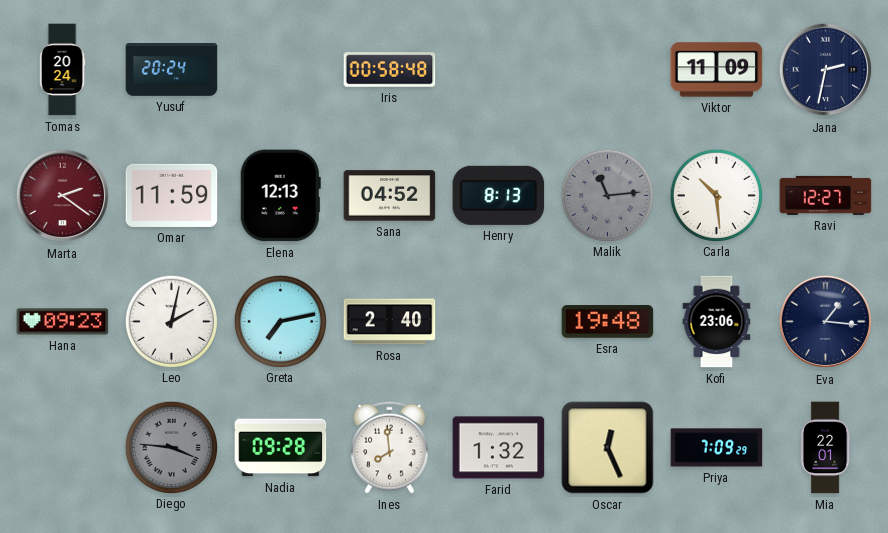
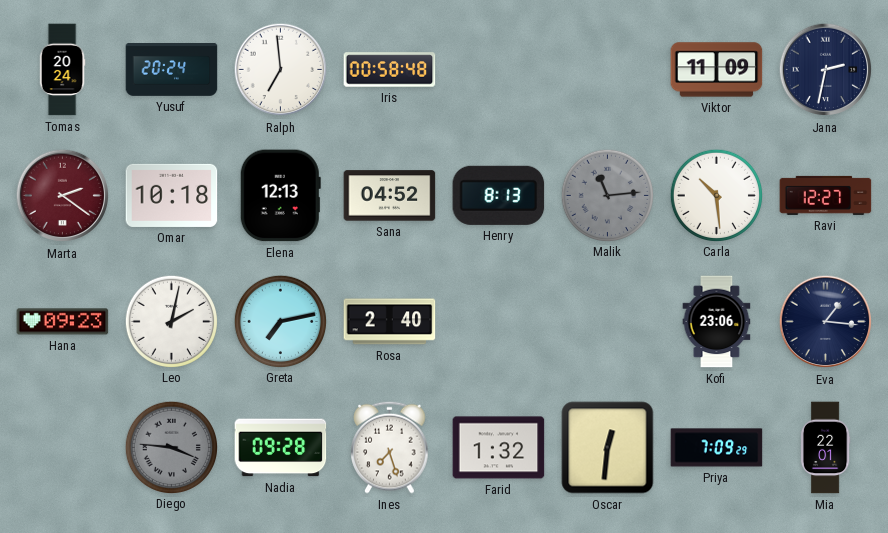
Ralph: none -> 6:59 (281, 70)
Omar: 11:59 -> 10:18 (172, 195)
Esra: 19:48 -> none (608, 322)
Ines: 7:59 -> 7:27 (390, 447)
Oscar: 12:26 -> 12:31 (608, 448)
